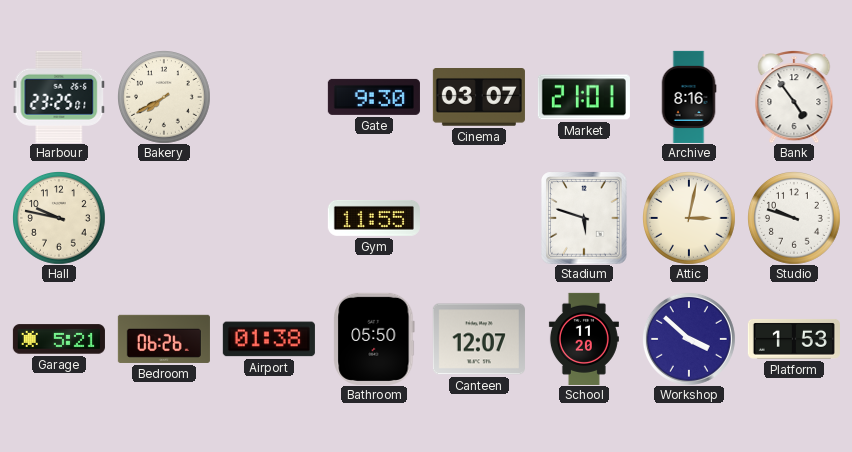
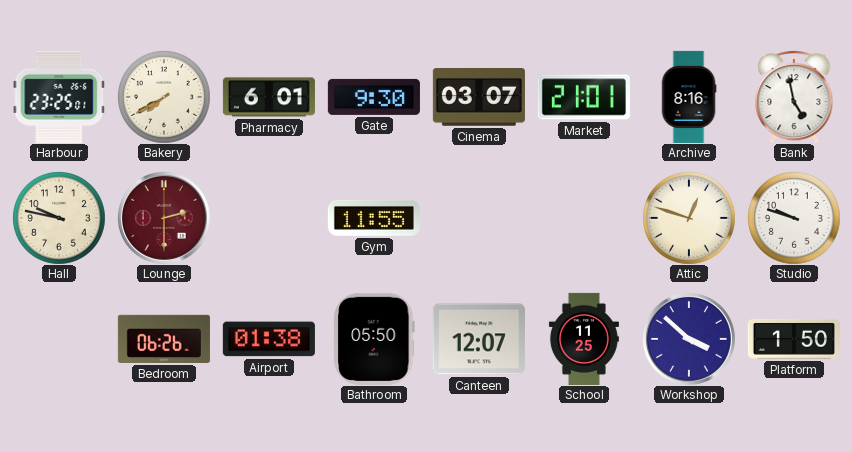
Pharmacy: none -> 6:01 (269, 97)
Bank: 4:54 -> 4:58 (794, 97)
Lounge: none -> 2:30 (164, 218)
Stadium: 5:48 -> none (584, 218)
Attic: 3:02 -> 12:48 (689, 218)
Garage: 5:21 -> none (59, 339)
School: 11:20 -> 11:25 (584, 339)
Platform: 1:53 -> 1:50 (794, 339)
